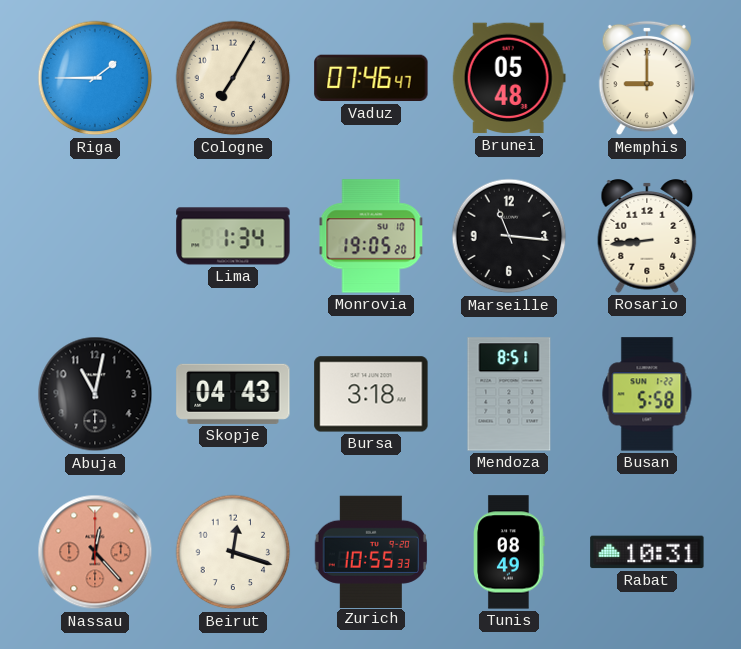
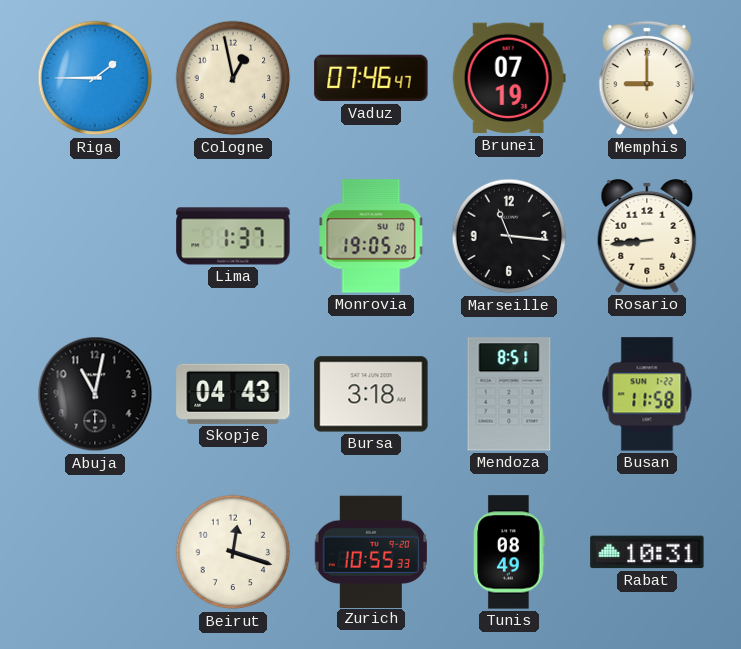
Cologne: 7:05 -> 12:58 (233, 78)
Brunei: 05:48 -> 07:19 (509, 78)
Lima: 1:34 -> 1:37 (233, 236)
Busan: 5:58 -> 11:58 (647, 394)
Nassau: 12:23 -> none (95, 552)
